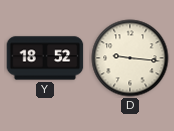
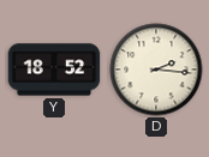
D: 9:16 -> 2:16 (156, 70)
